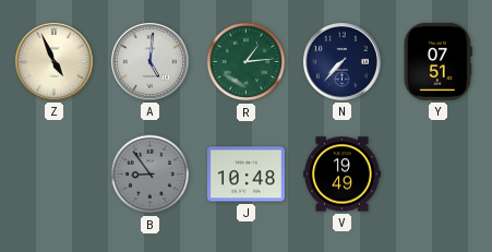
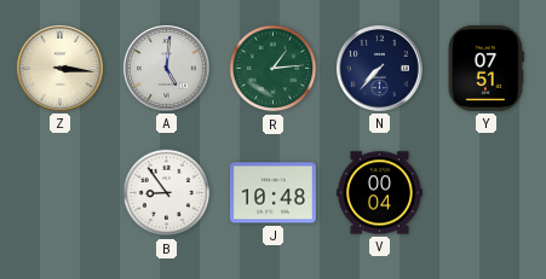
Z: 4:56 -> 3:16 (59, 68)
B dial: grey -> white (167, 193)
V: 19:49 -> 00:04 (379, 193)
